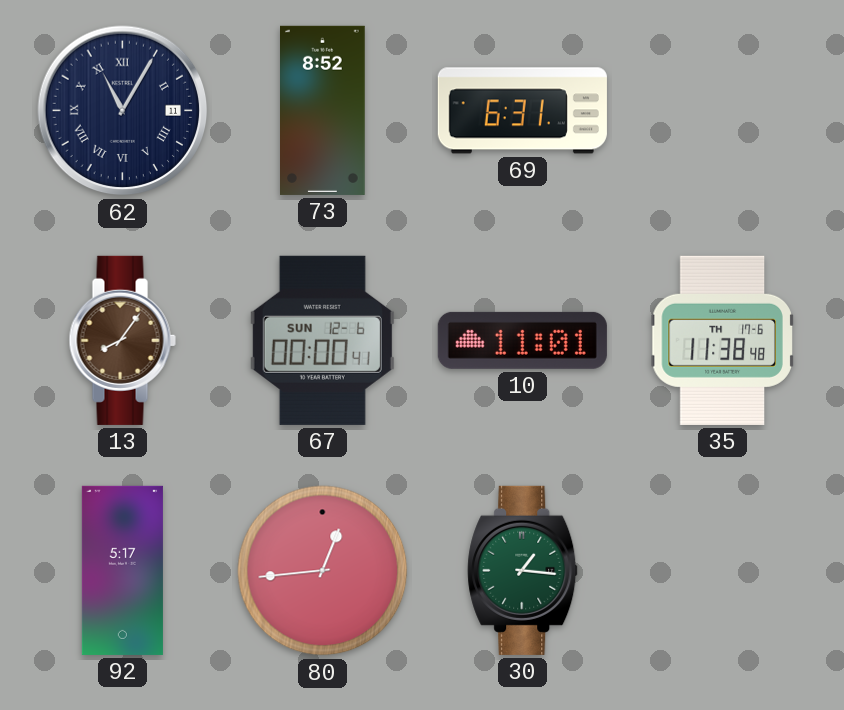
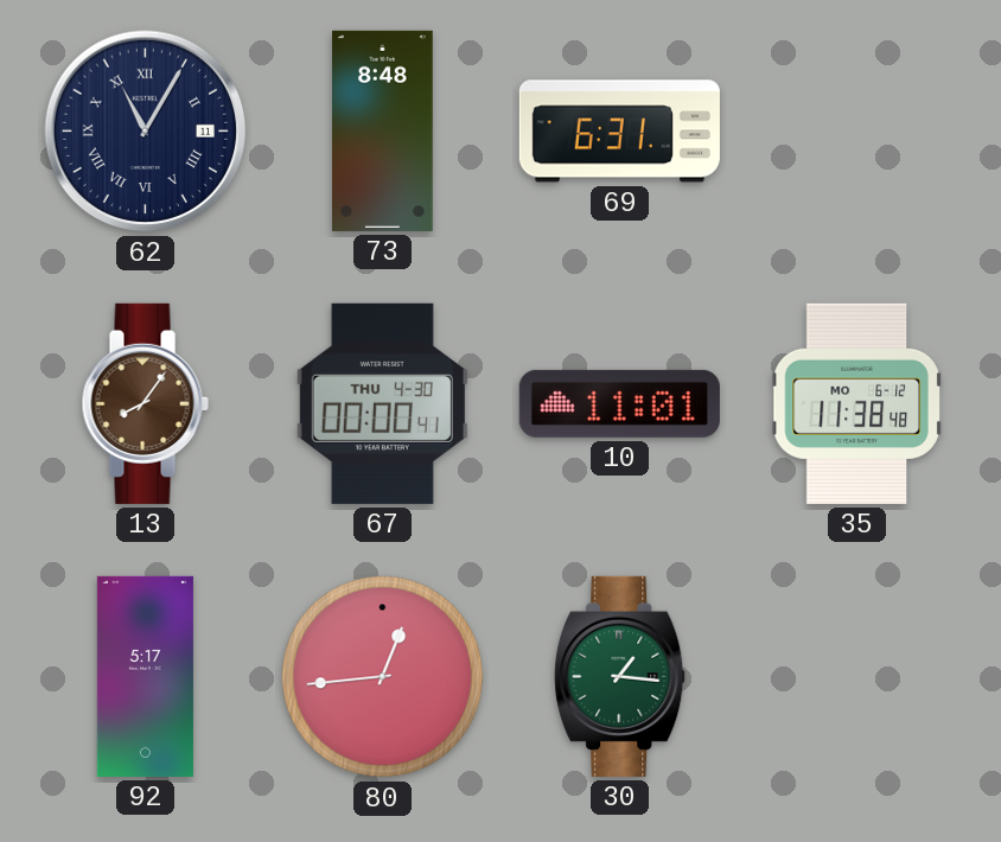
73: 8:52 -> 8:48 (383, 130)
67 date: SUN 12-6 -> THU 4-30 (382, 403)
35 date: TH 17-6 -> MO 6-12 (857, 403)
